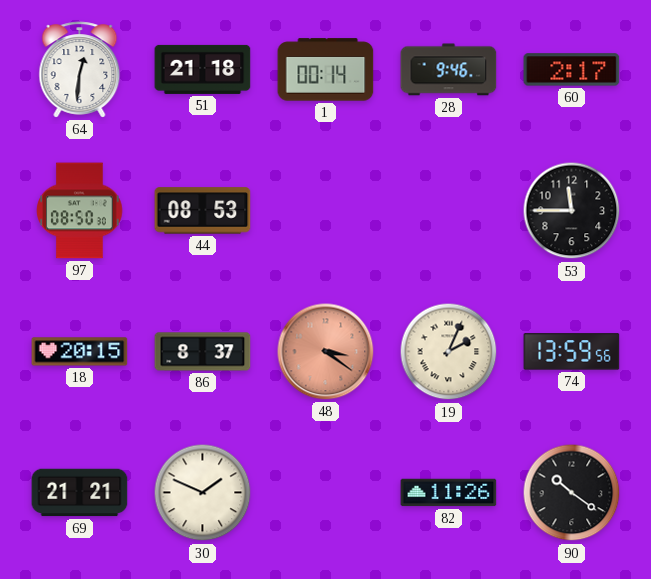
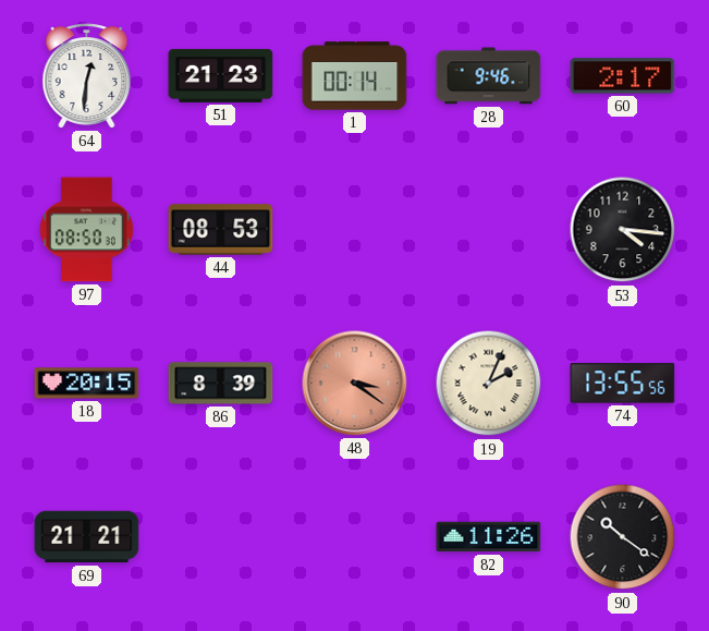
51: 21:18 -> 21:23 (221, 75)
53: 11:45 -> 4:16 (623, 230)
86: 8:37 -> 8:39 (221, 384)
74: 13:59 -> 13:55 (623, 384)
30: 1:49 -> none (203, 493)
